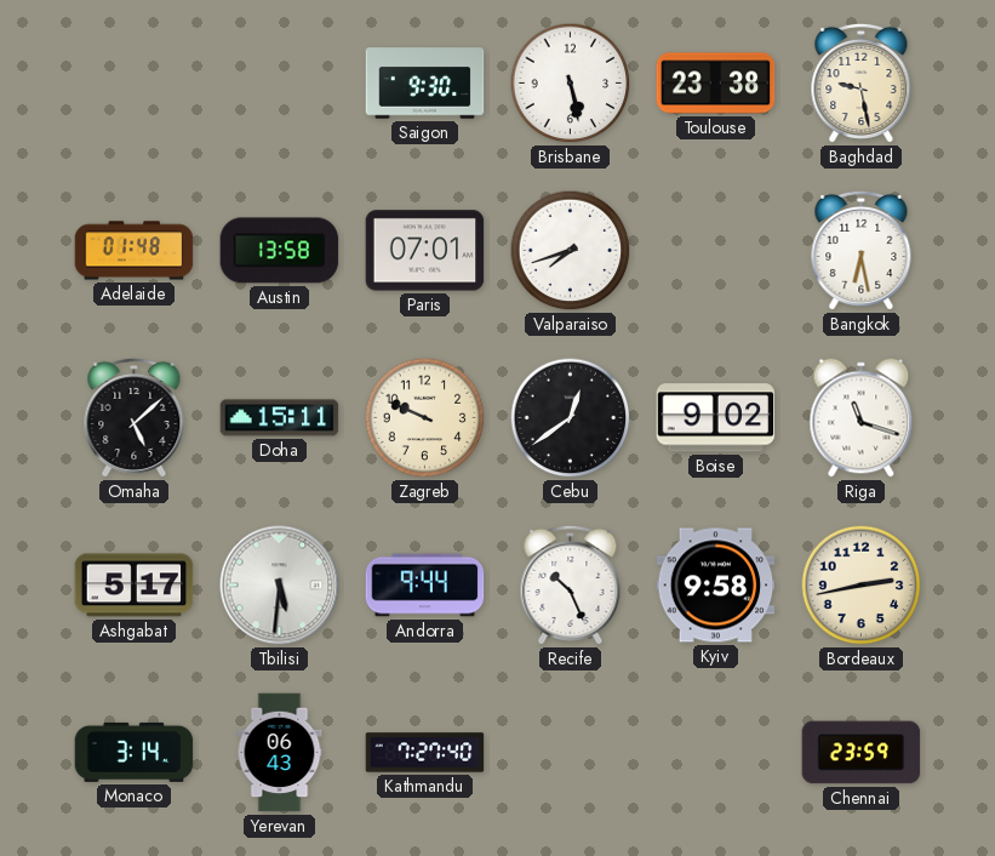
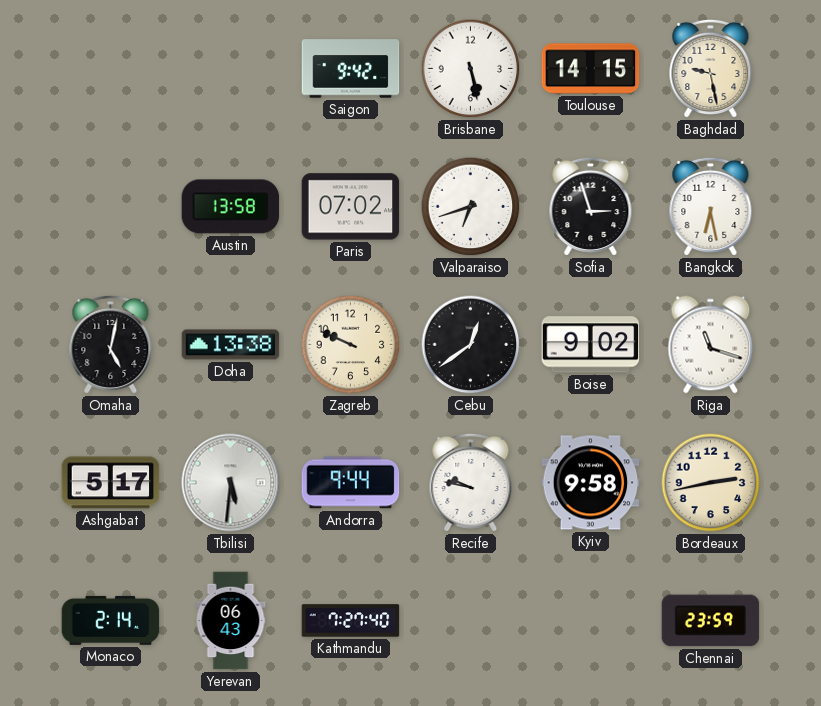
Saigon: 9:30 -> 9:42 (351, 69)
Toulouse: 23:38 -> 14:15 (591, 69)
Adelaide: 01:48 -> none (135, 251)
Paris: 07:01 -> 07:02 (351, 207)
Valparaiso: 7:42 -> 6:42 (471, 207)
Sofia: none -> 2:57 (591, 206)
Omaha: 5:08 -> 5:02 (111, 344)
Doha: 15:11 -> 13:38 (231, 345)
Recife: 10:26 -> 9:47 (471, 482)
Monaco: 3:14 -> 2:14 (111, 620)
